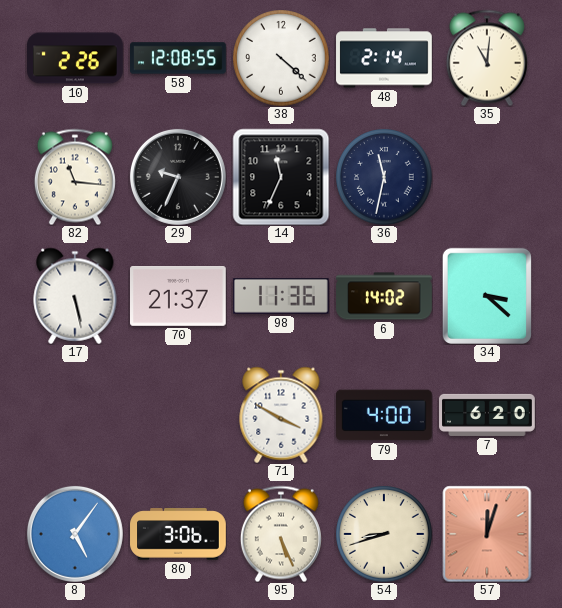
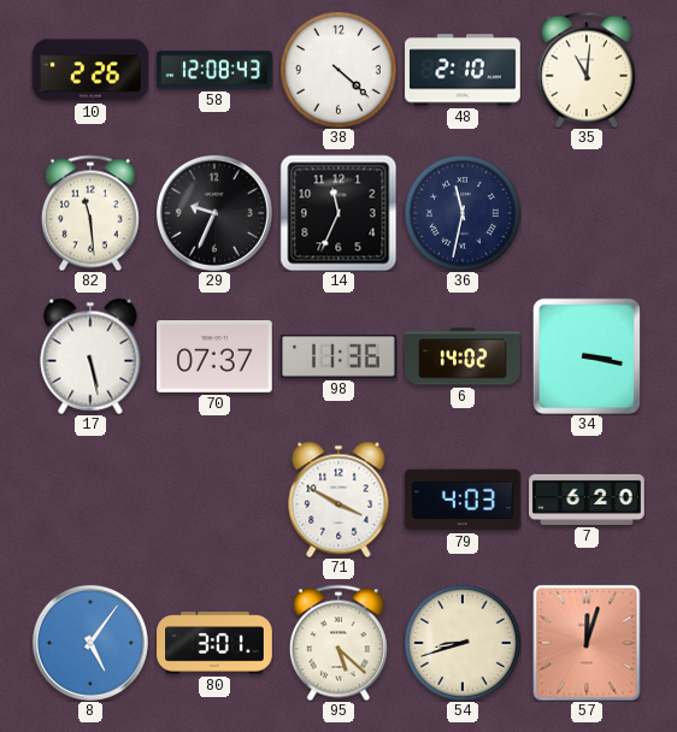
58: 12:08:55 -> 12:08:43 (214, 70)
48: 2:14 -> 2:10 (463, 70)
82: 11:16 -> 11:29 (90, 213)
70: 21:37 -> 07:37 (216, 358)
34: 3:22 -> 3:17 (587, 356)
79: 4:00 -> 4:03 (464, 500)
80: 3:06 -> 3:01 (214, 643)
95: 5:26 -> 5:22 (338, 643)
